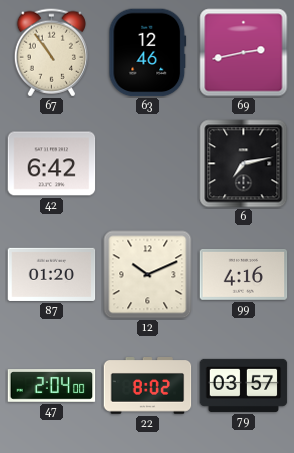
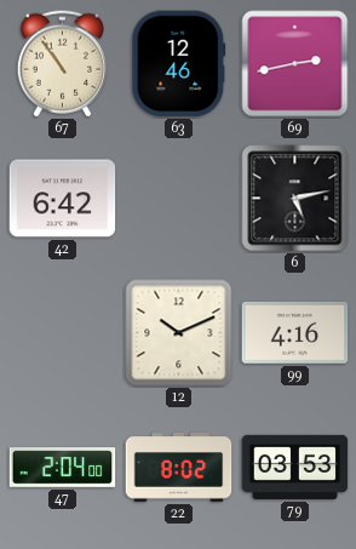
6: 7:13 -> 5:13 (295, 199)
87: 01:20 -> none (52, 274)
79: 03:57 -> 03:53 (295, 467)
